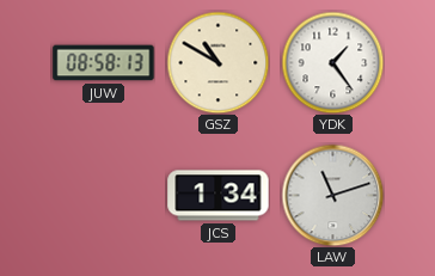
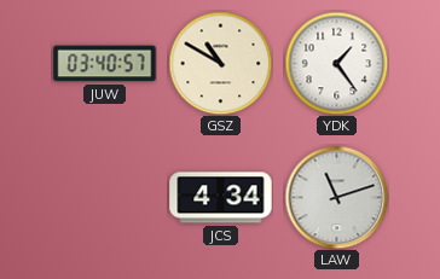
JUW: 08:58 -> 03:40 (105, 64)
JCS: 1:34 -> 4:34 (221, 198)
